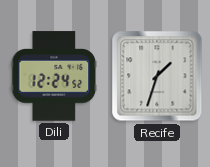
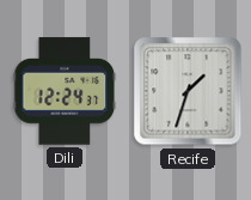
Dili: 12:24:52 -> 12:24:37 (65, 91)
